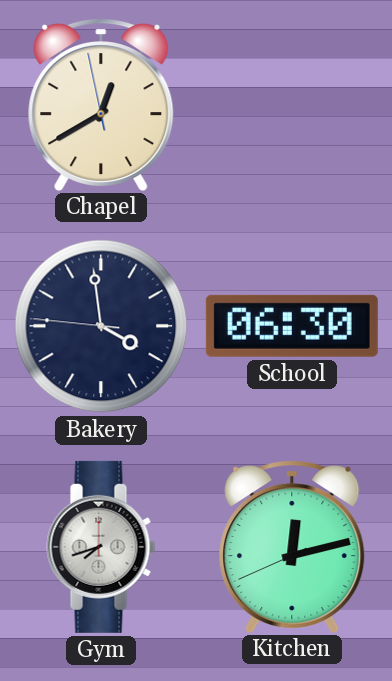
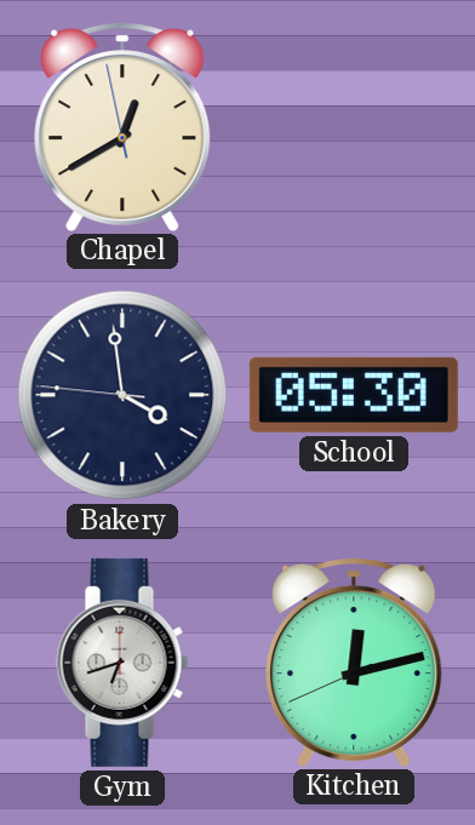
School: 06:30 -> 05:30 (354, 395)
Gym: 7:42 -> 6:42 (122, 663)
